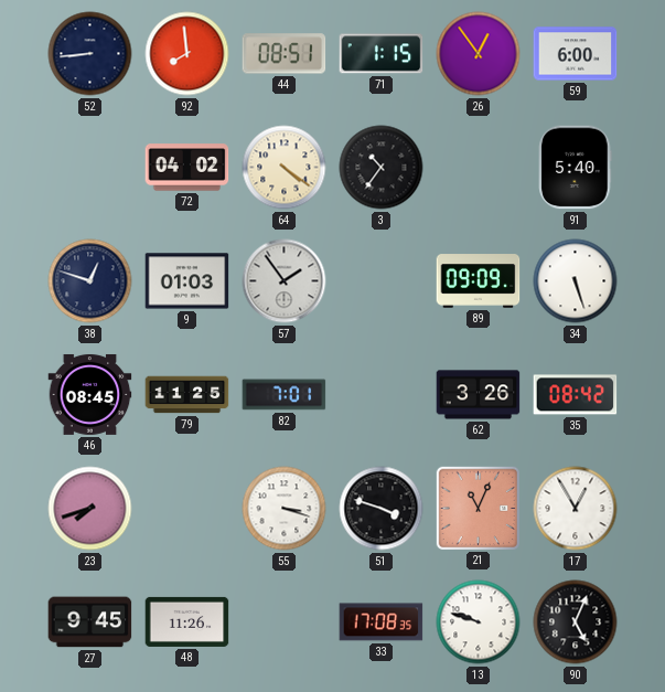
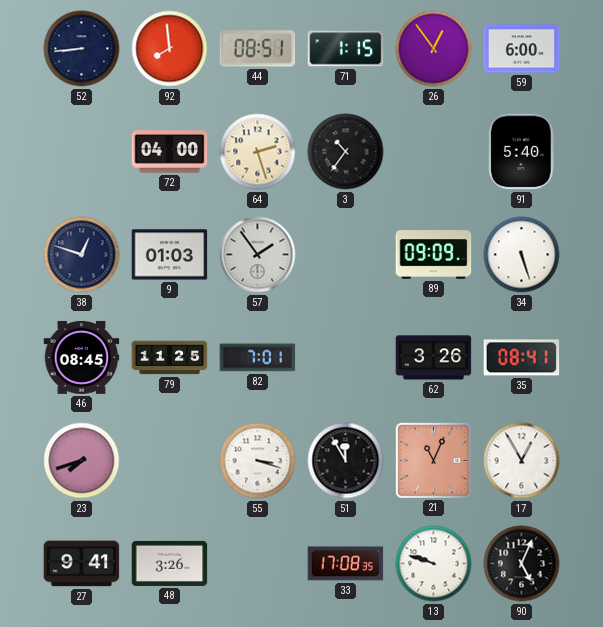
72: 04:02 -> 04:00 (170, 152)
64: 4:21 -> 2:27 (258, 152)
35: 08:42 -> 08:41 (522, 358)
51: 3:48 -> 11:55 (346, 461)
27: 9:45 -> 9:41 (82, 564)
48: 11:26 -> 3:26 (170, 563)
